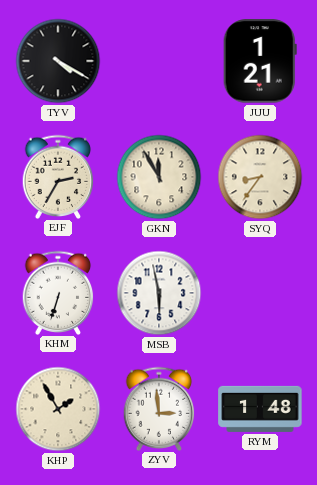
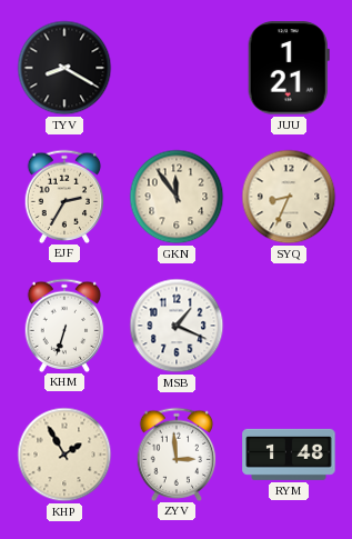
TYV: 4:20 -> 8:20 (64, 68)
GKN: 11:55 -> 11:54 (177, 197)
SYQ: 8:36 -> 8:34 (289, 197)
MSB: 5:58 -> 1:19 (177, 326)
